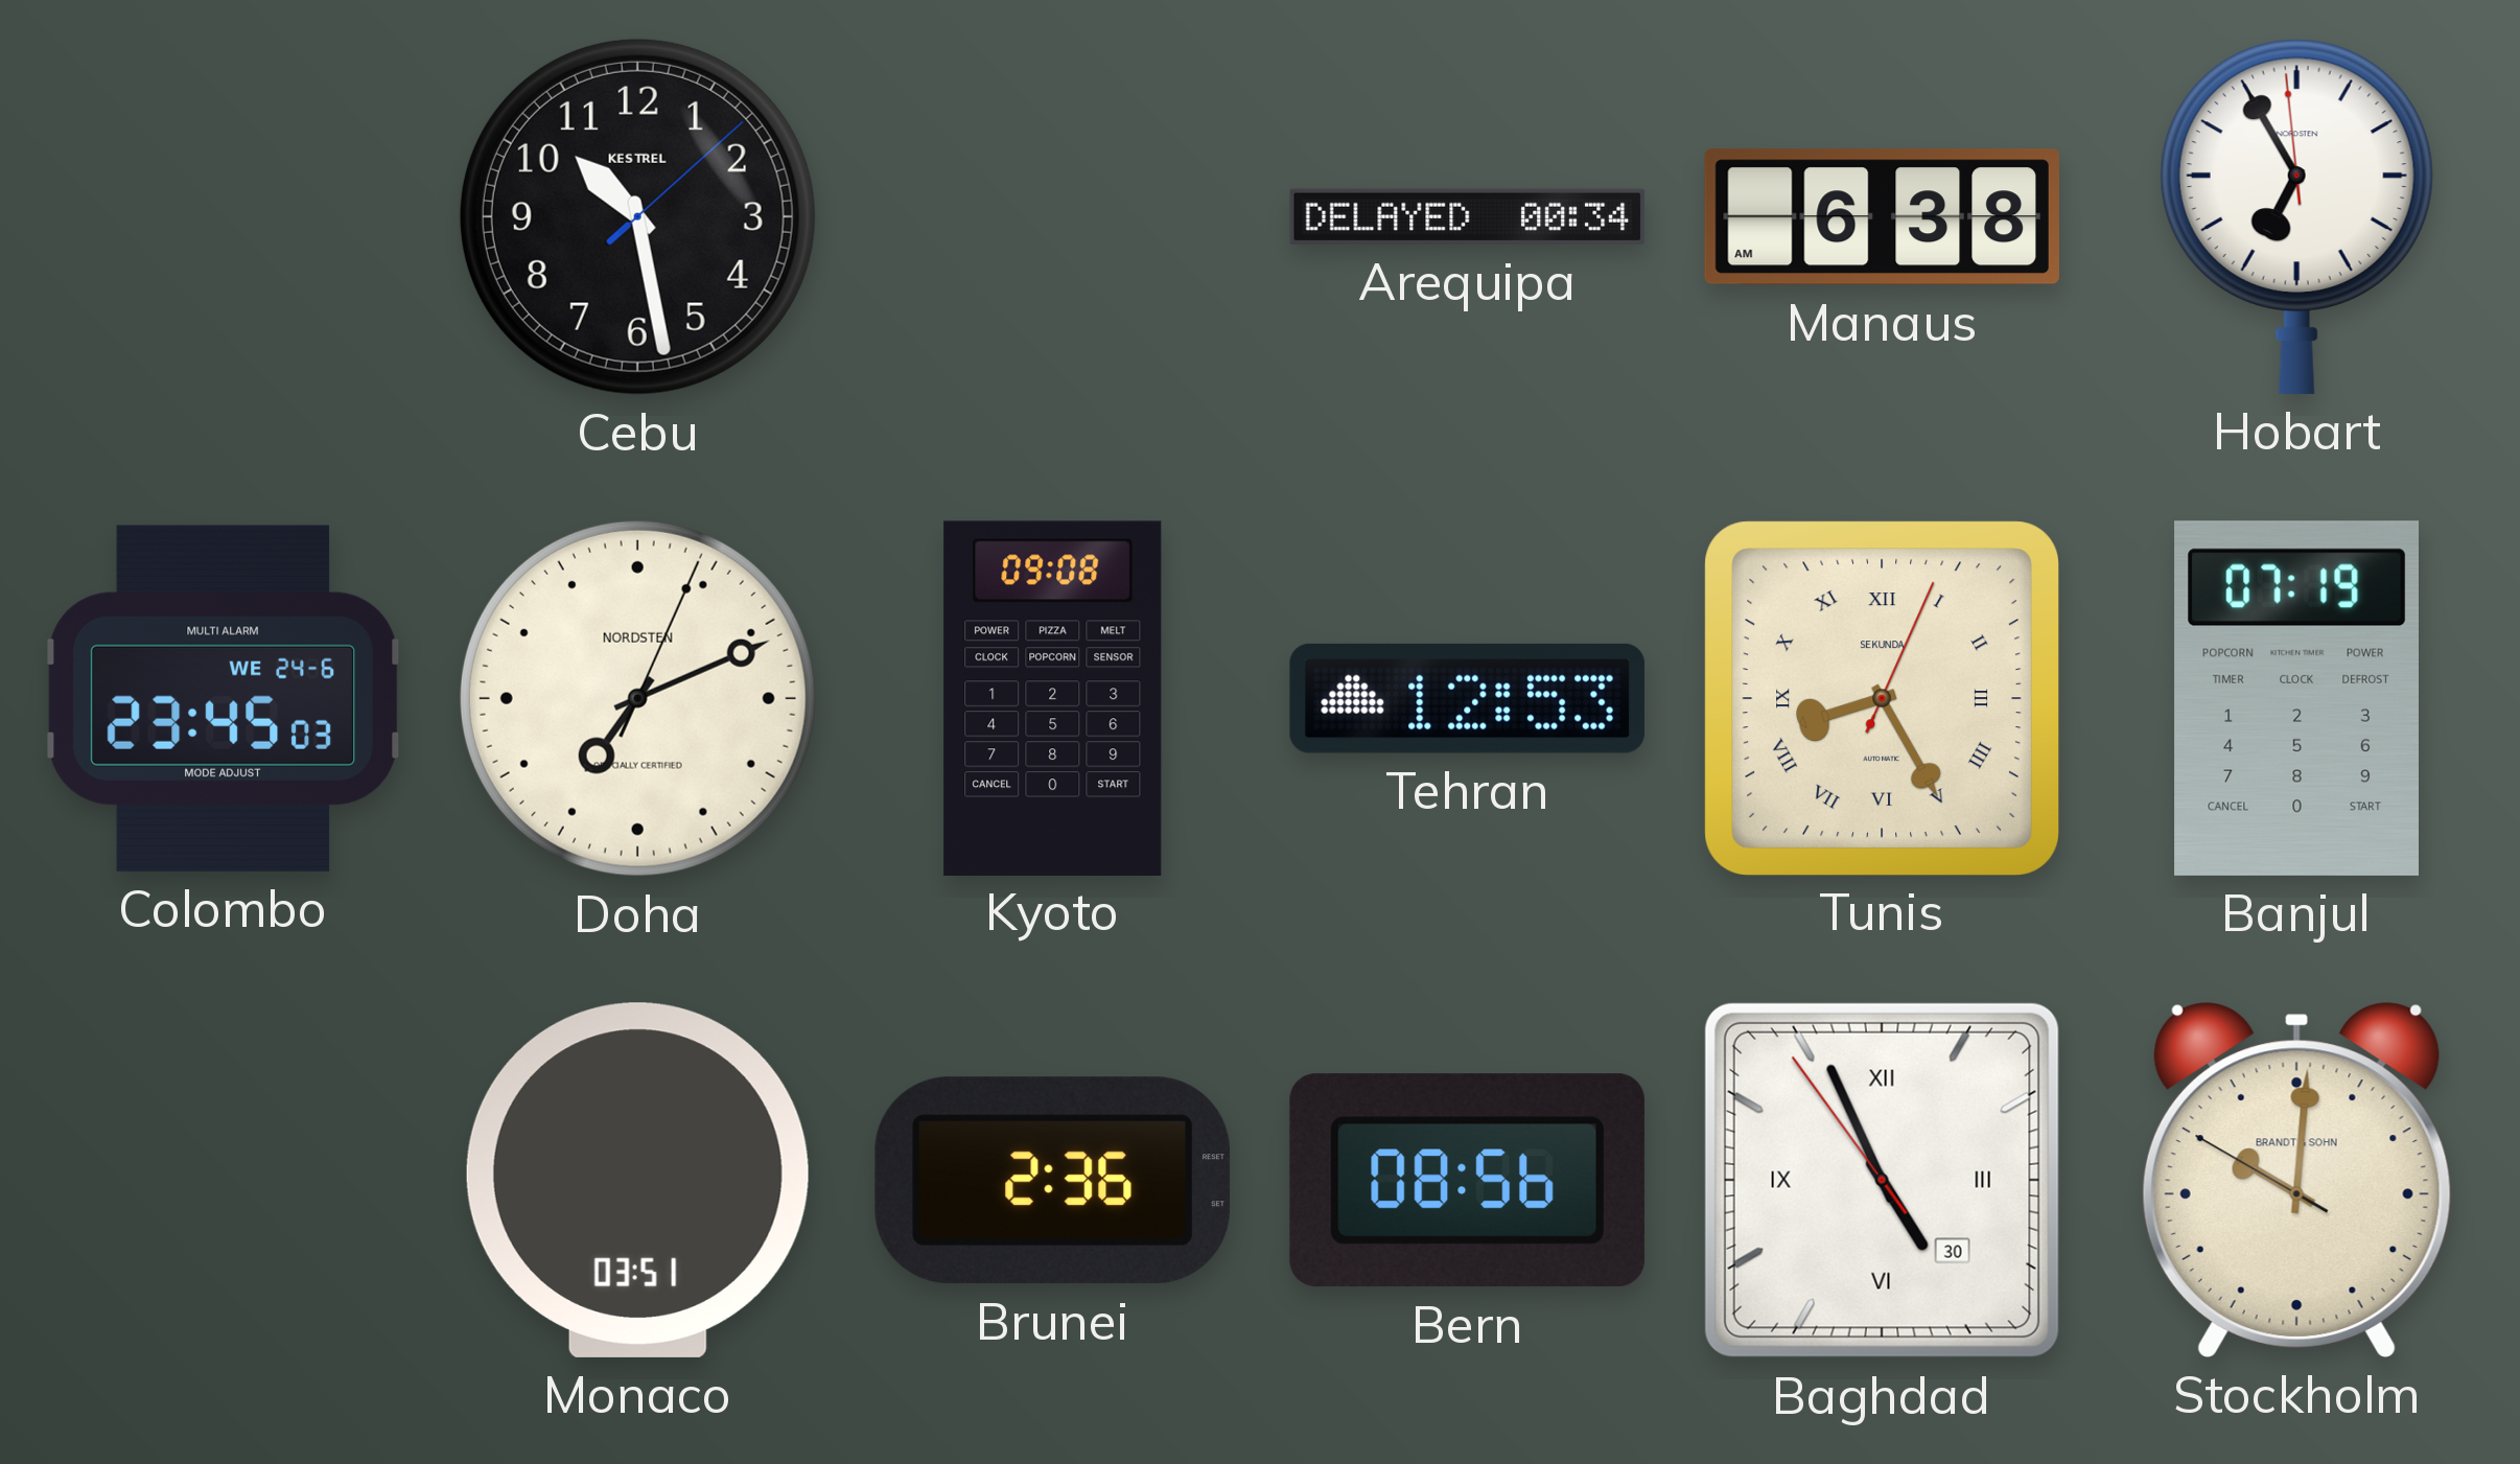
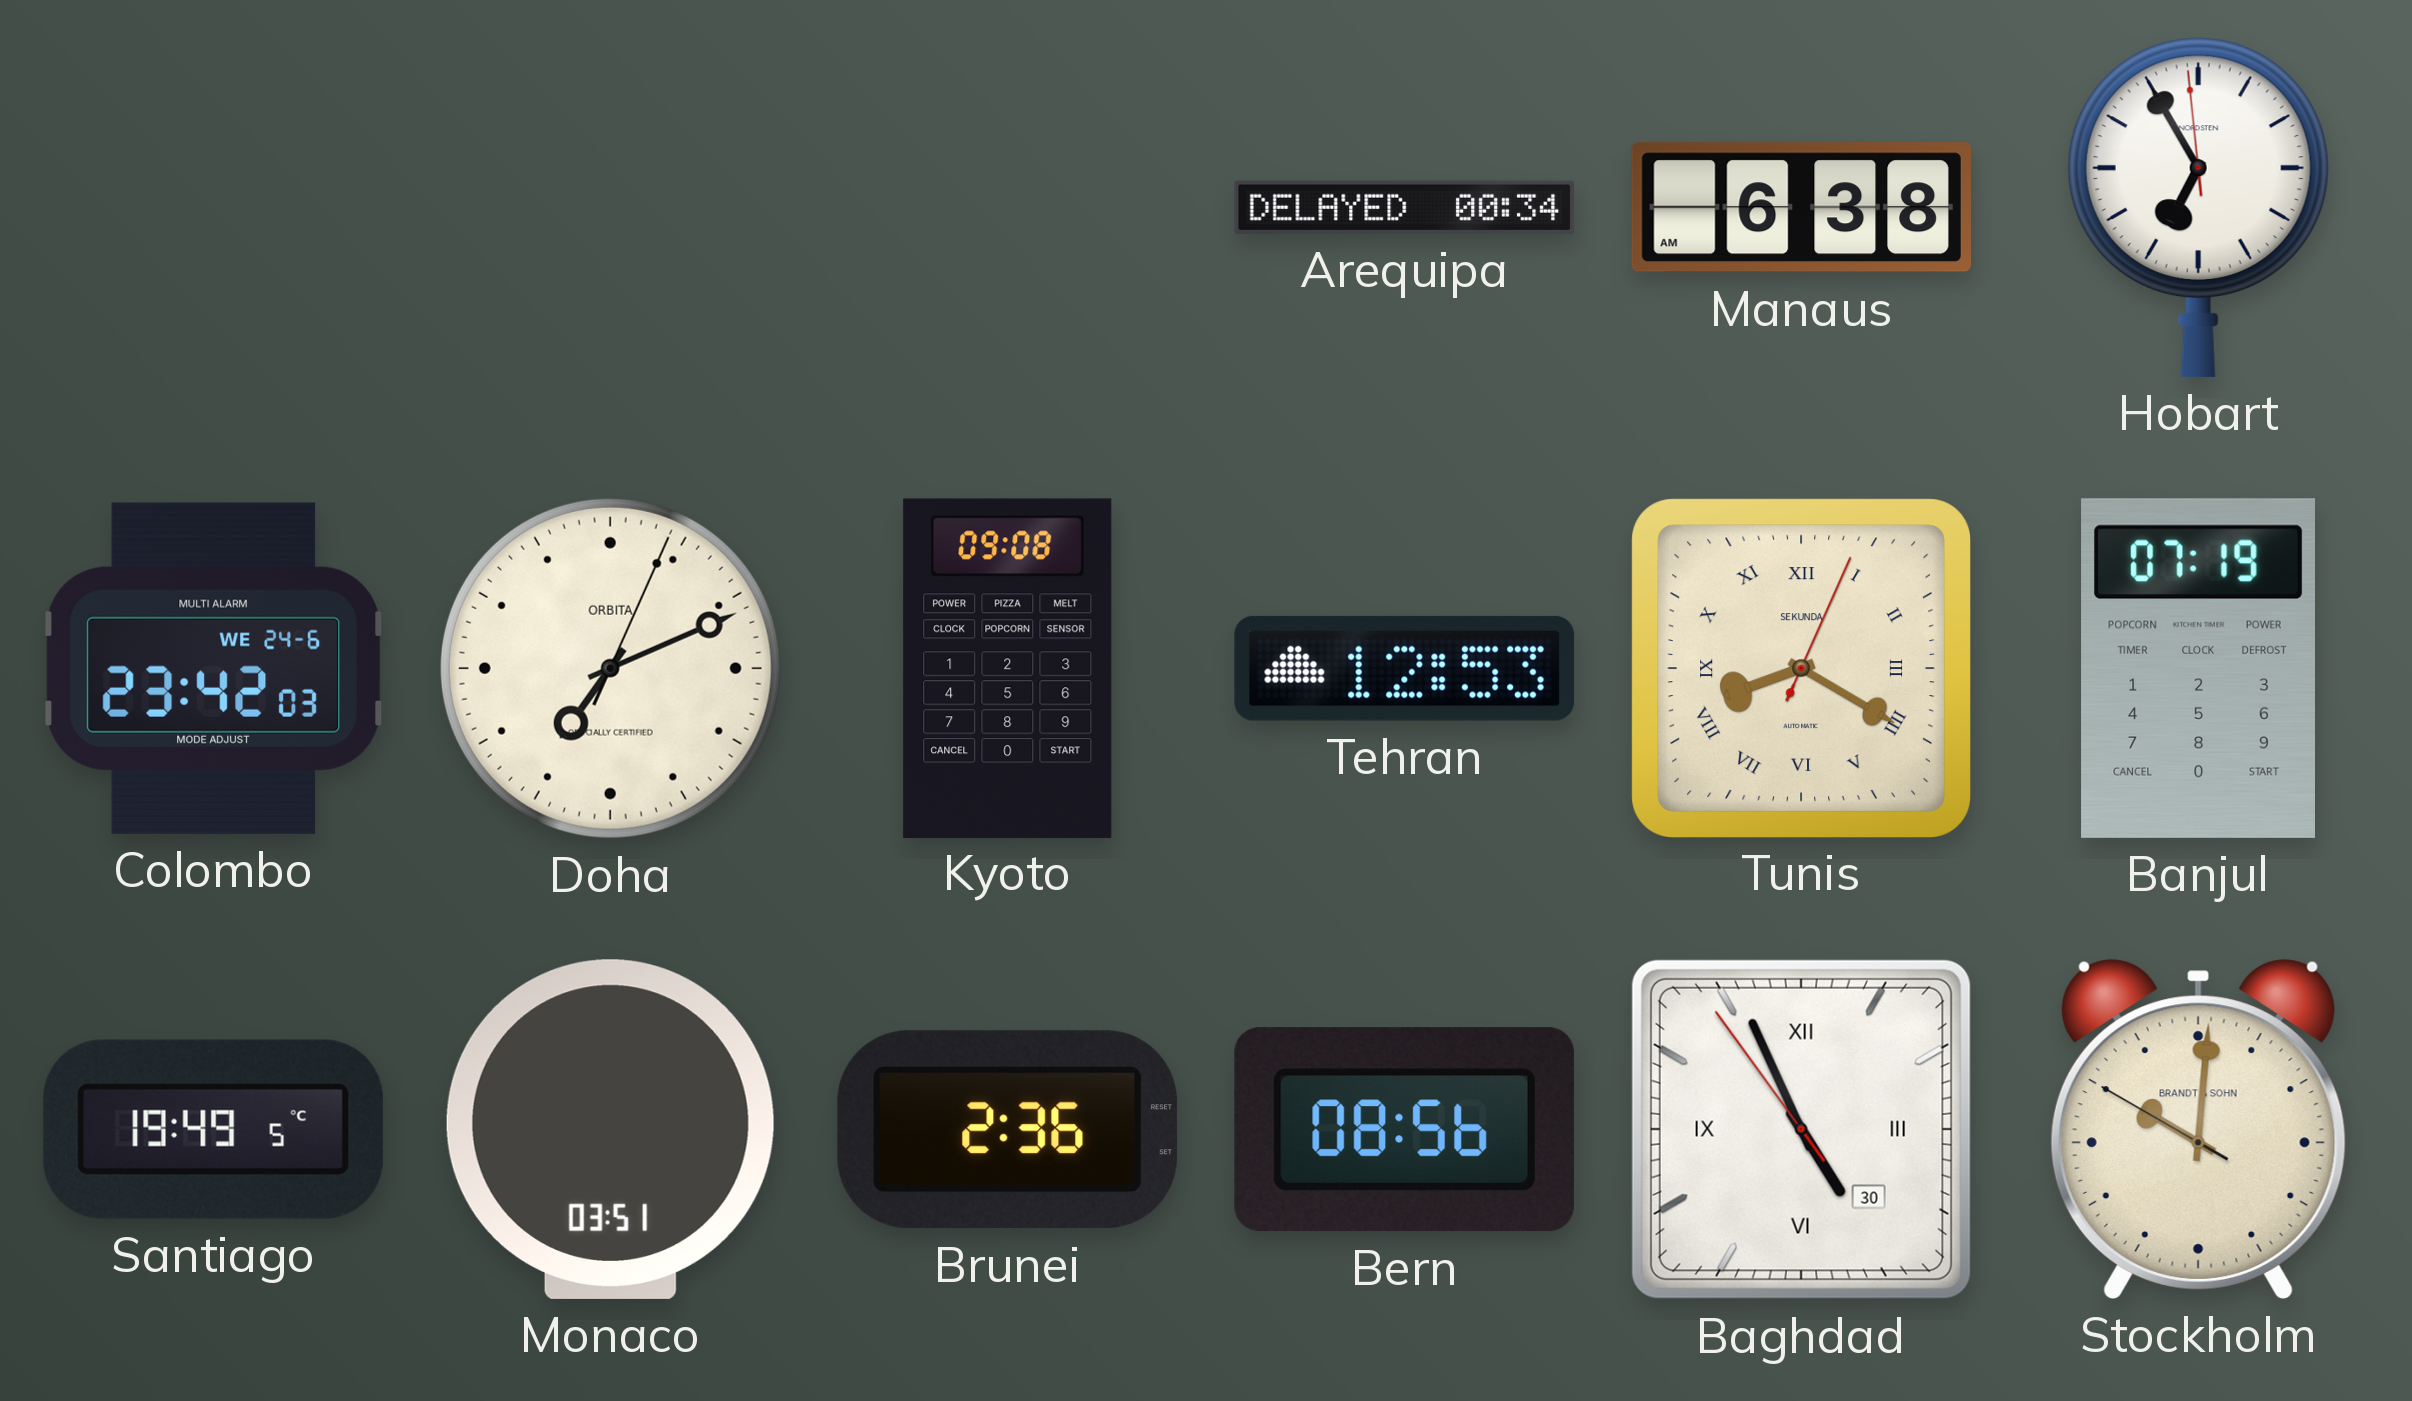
Cebu: 10:28 -> none (637, 216)
Colombo: 23:45 -> 23:42 (214, 668)
Doha brand: NORDSTEN -> ORBITA (610, 668)
Tunis: 8:25 -> 8:20 (1801, 668)
Santiago: none -> 19:49 (213, 1129)
